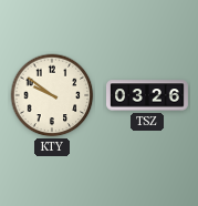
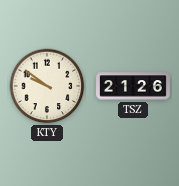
TSZ: 03:26 -> 21:26 (133, 86)
